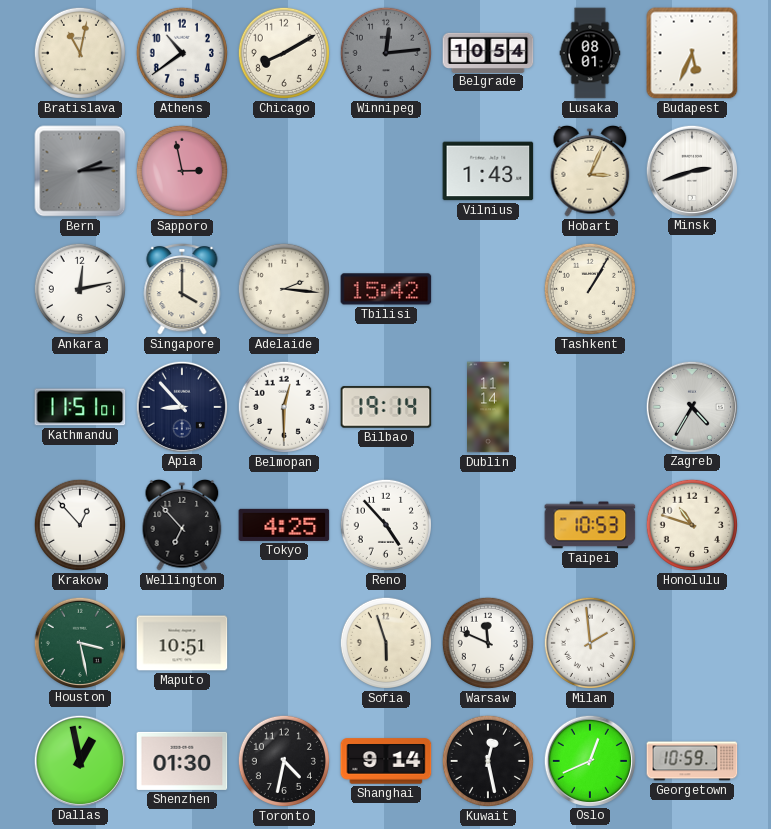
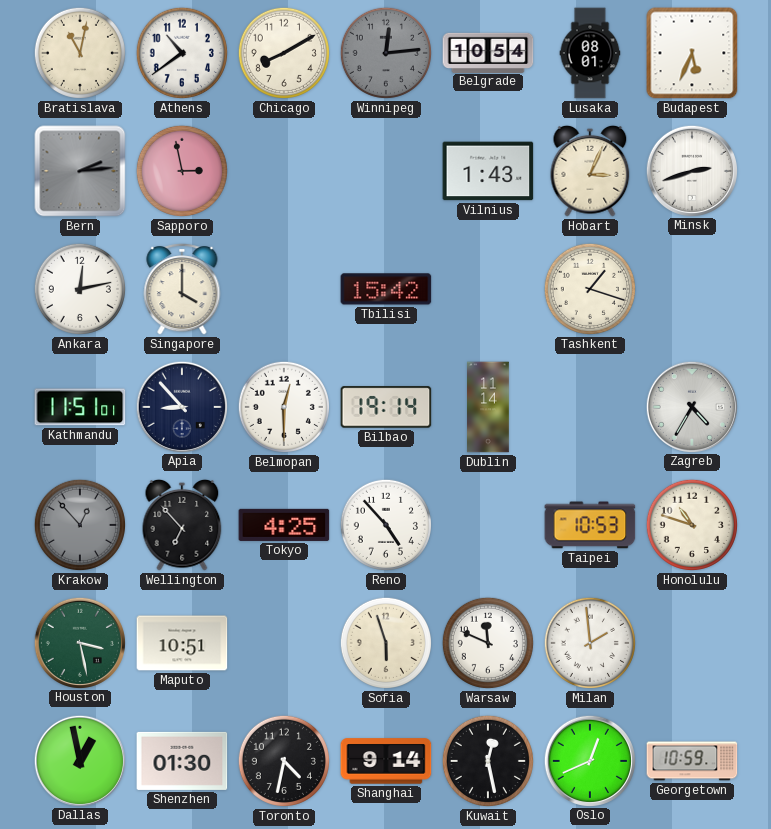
Adelaide: 2:16 -> none (284, 289)
Tashkent: 1:05 -> 1:18 (590, 289)
Krakow dial: white -> grey (80, 525)
